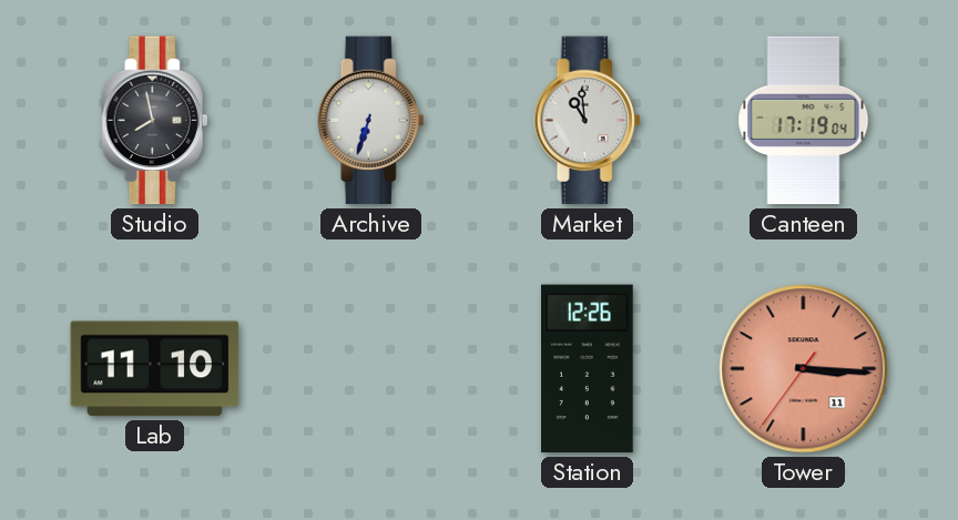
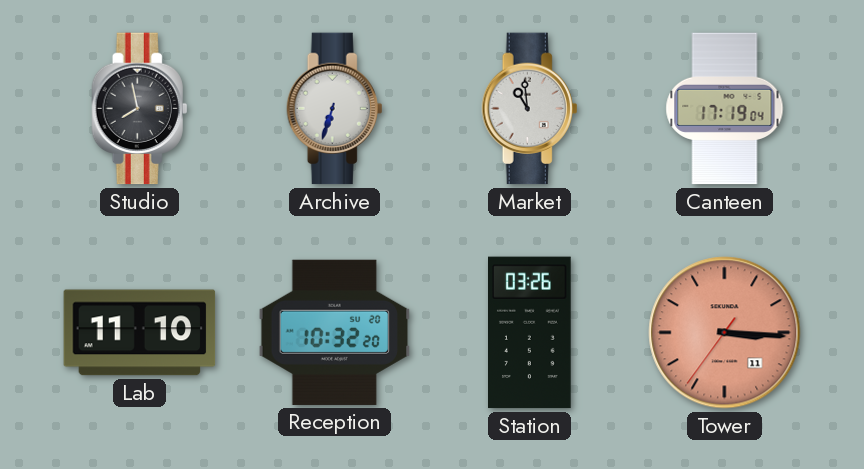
Reception: none -> 10:32 (335, 332)
Station: 12:26 -> 03:26 (530, 333)
